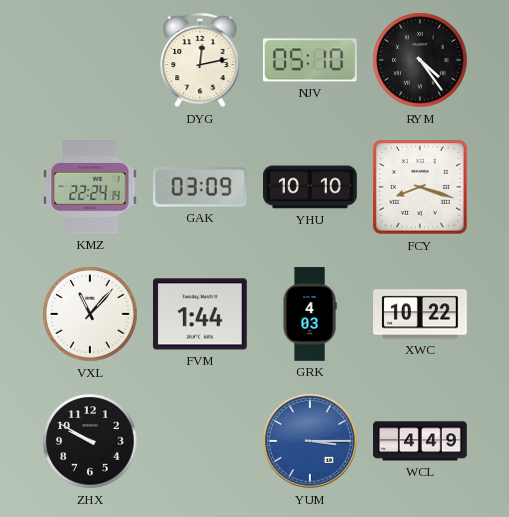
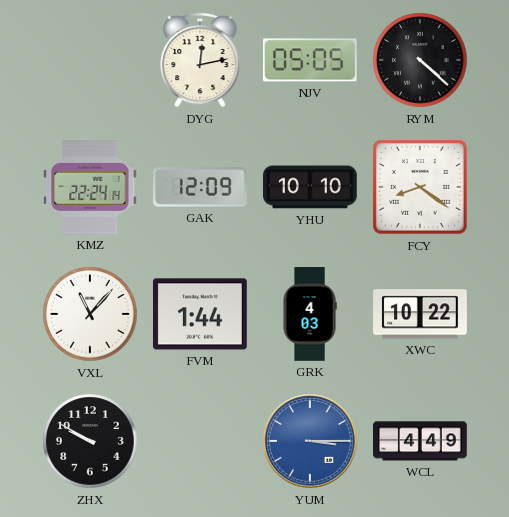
NJV: 05:10 -> 05:05 (310, 60)
RYM: 4:24 -> 4:22 (420, 60)
GAK: 03:09 -> 12:09 (200, 187)
FCY: 8:18 -> 8:21 (421, 188)
